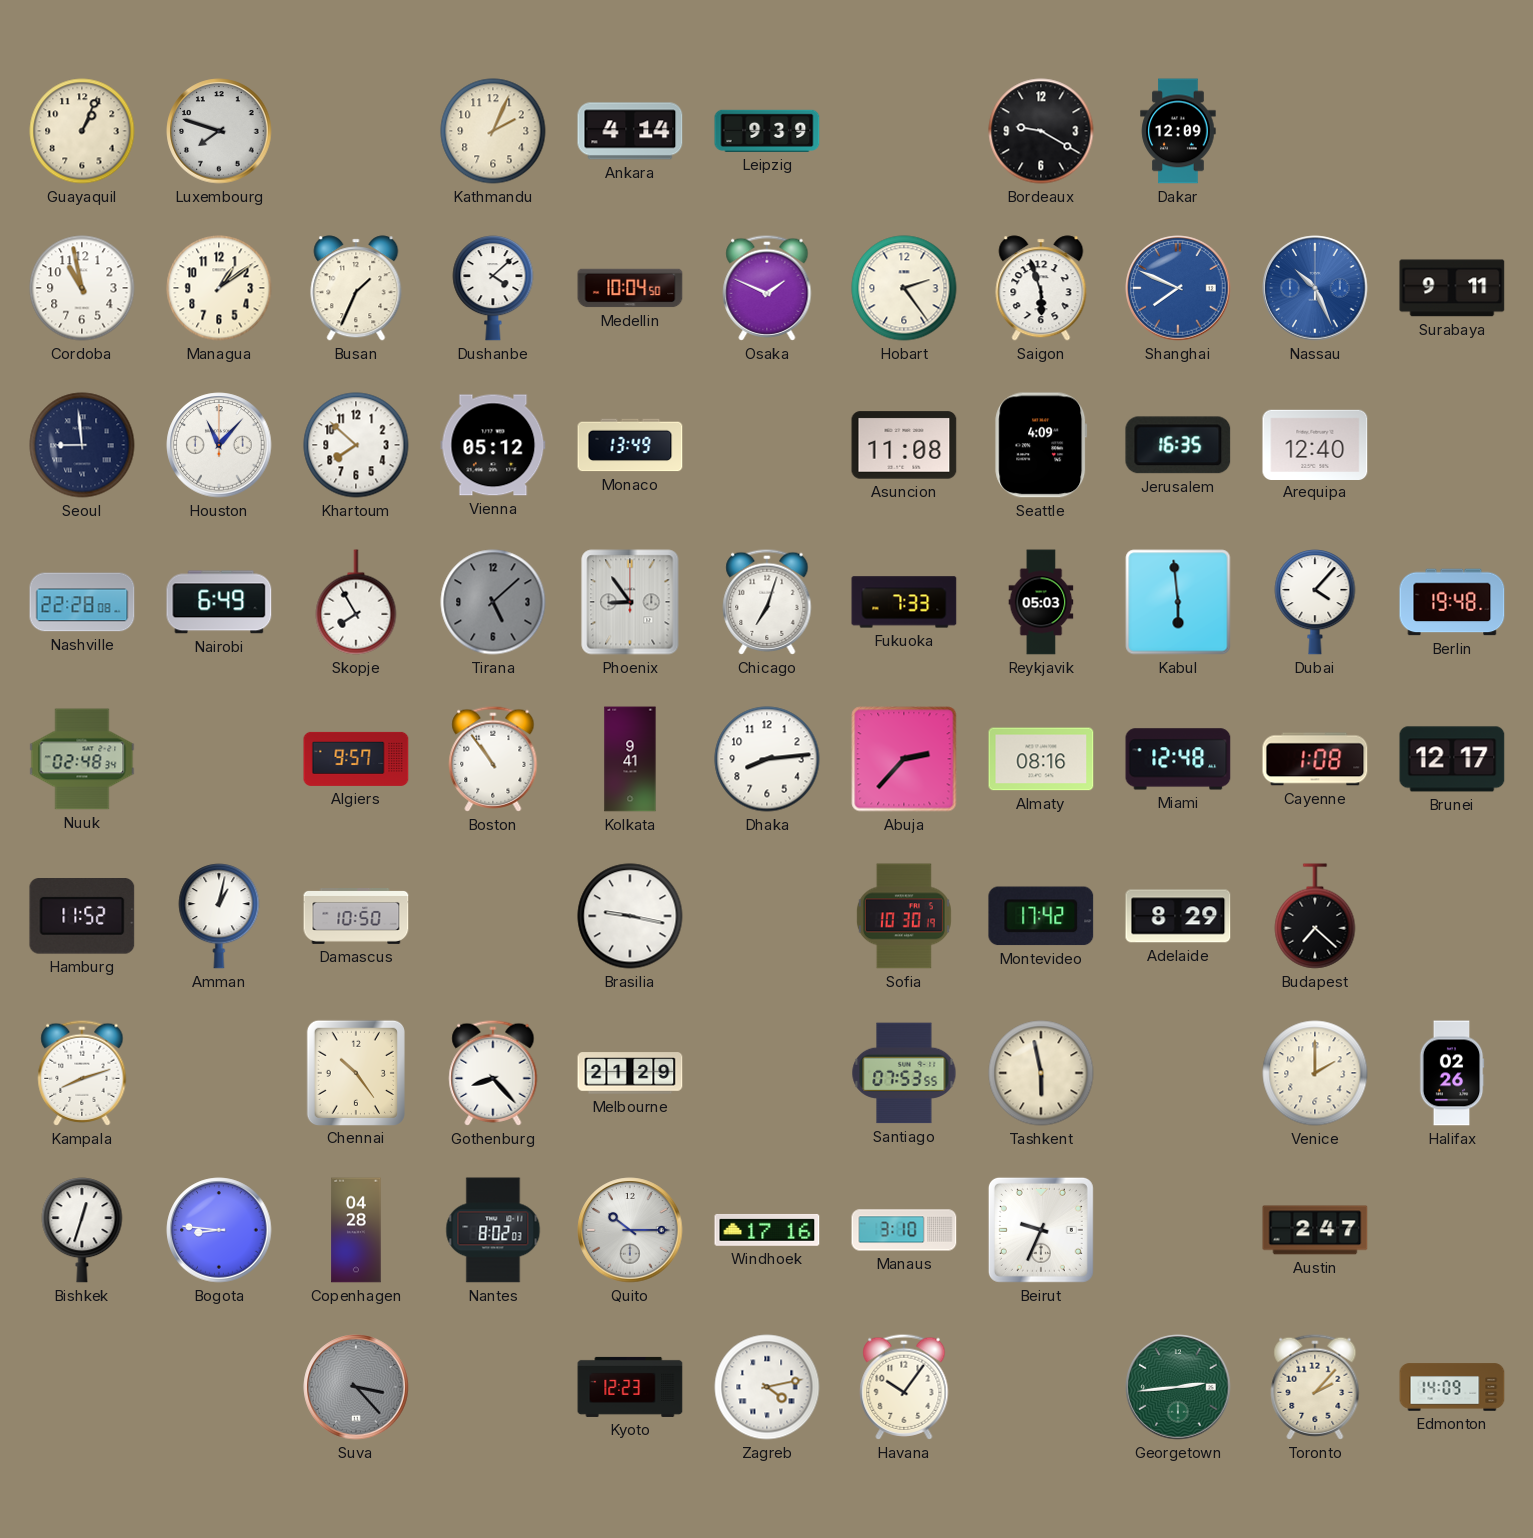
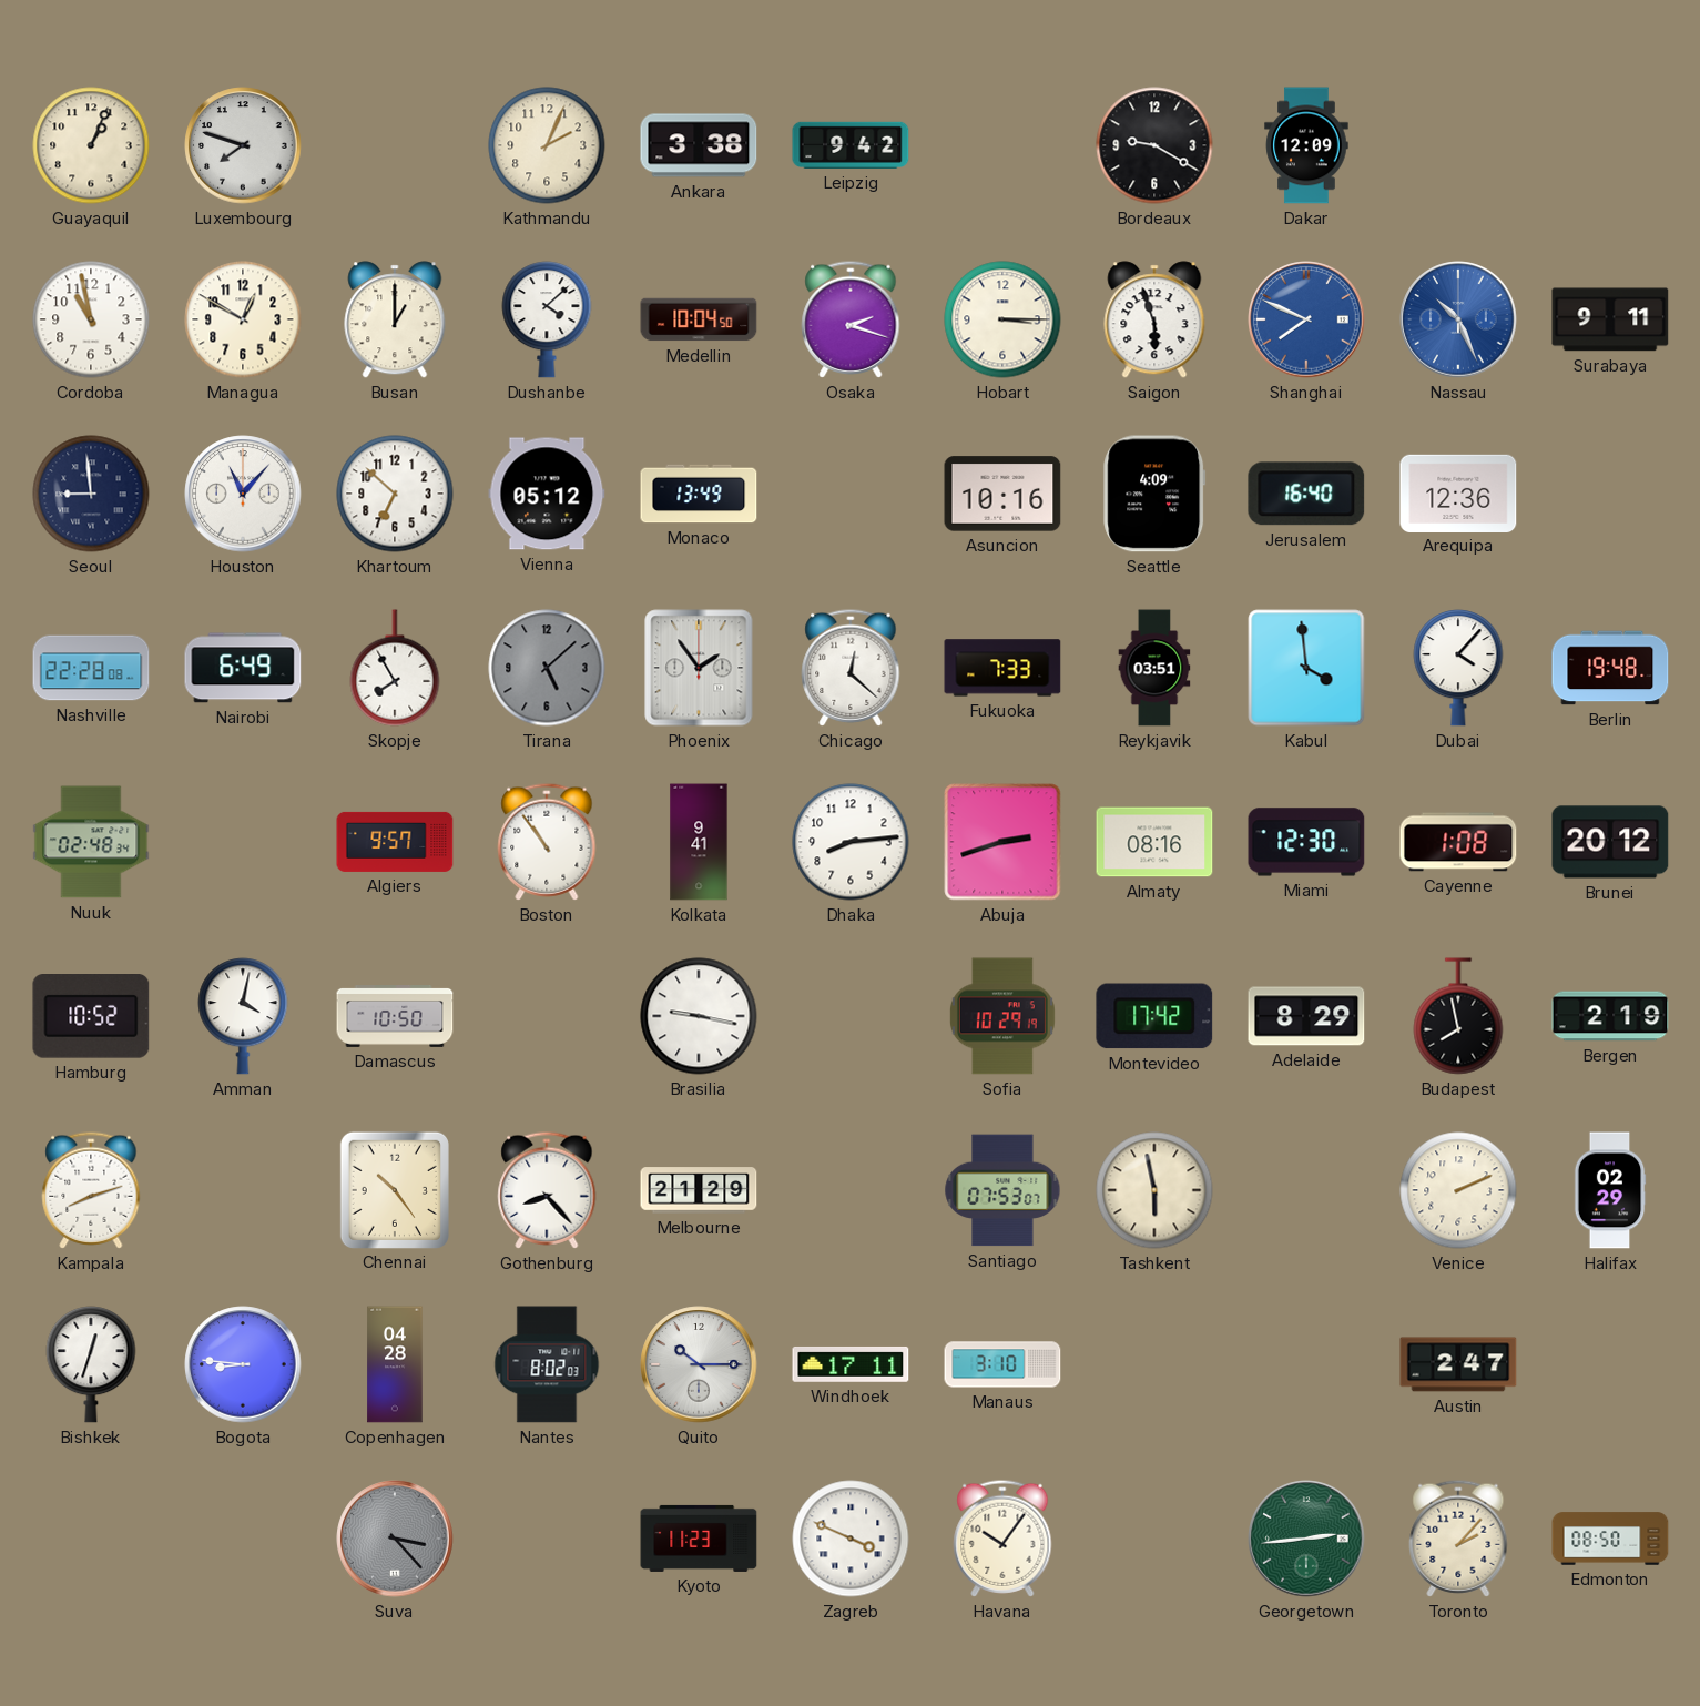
Ankara: 4:14 -> 3:38 (699, 145)
Leipzig: 9:39 -> 9:42 (851, 145)
Managua: 1:09 -> 12:50 (243, 319)
Busan: 1:34 -> 1:00 (395, 319)
Osaka: 1:49 -> 2:18 (851, 319)
Hobart: 2:24 -> 3:15 (1002, 319)
Khartoum: 7:52 -> 6:52 (395, 494)
Asuncion: 11:08 -> 10:16 (1002, 494)
Jerusalem: 16:35 -> 16:40 (1306, 494)
Arequipa: 12:40 -> 12:36 (1458, 492)
Phoenix: 8:54 -> 1:54 (699, 668)
Chicago: 7:03 -> 12:22 (851, 668)
Reykjavik: 05:03 -> 03:51 (1154, 668)
Kabul: 5:59 -> 3:59 (1306, 668)
Abuja: 2:37 -> 2:42 (1002, 842)
Miami: 12:48 -> 12:30 (1306, 842)
Brunei: 12:17 -> 20:12 (1610, 842)
Hamburg: 11:52 -> 10:52 (91, 1016)
Amman: 1:02 -> 4:02 (243, 1016)
Sofia: 10:30 -> 10:29 (1002, 1016)
Budapest: 7:22 -> 7:58 (1458, 1016)
Bergen: none -> 2:19 (1610, 1016)
Santiago: 07:53:55 -> 07:53:07 (1002, 1190)
Venice: 2:00 -> 2:11 (1458, 1190)
Halifax: 02:26 -> 02:29 (1610, 1190)
Windhoek: 17:16 -> 17:11 (851, 1364)
Beirut: 9:34 -> none (1041, 1230)
Kyoto: 12:23 -> 11:23 (699, 1539)
Zagreb: 4:13 -> 3:49 (851, 1539)
Edmonton: 14:09 -> 08:50 (1610, 1539)
